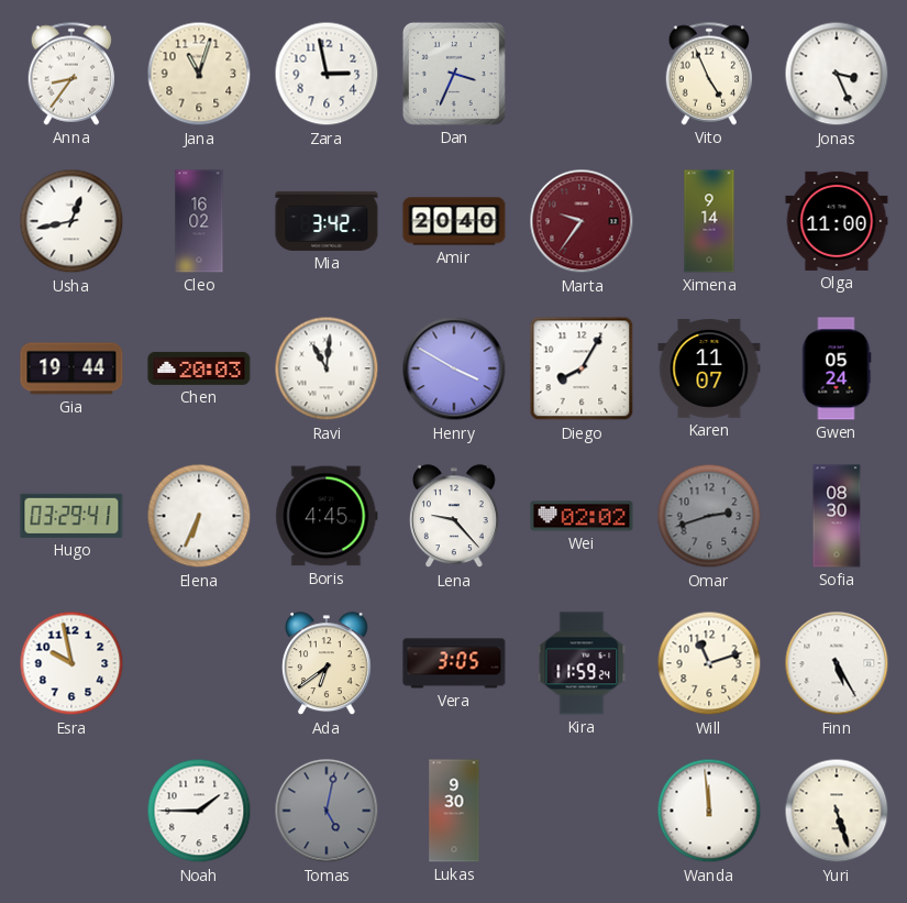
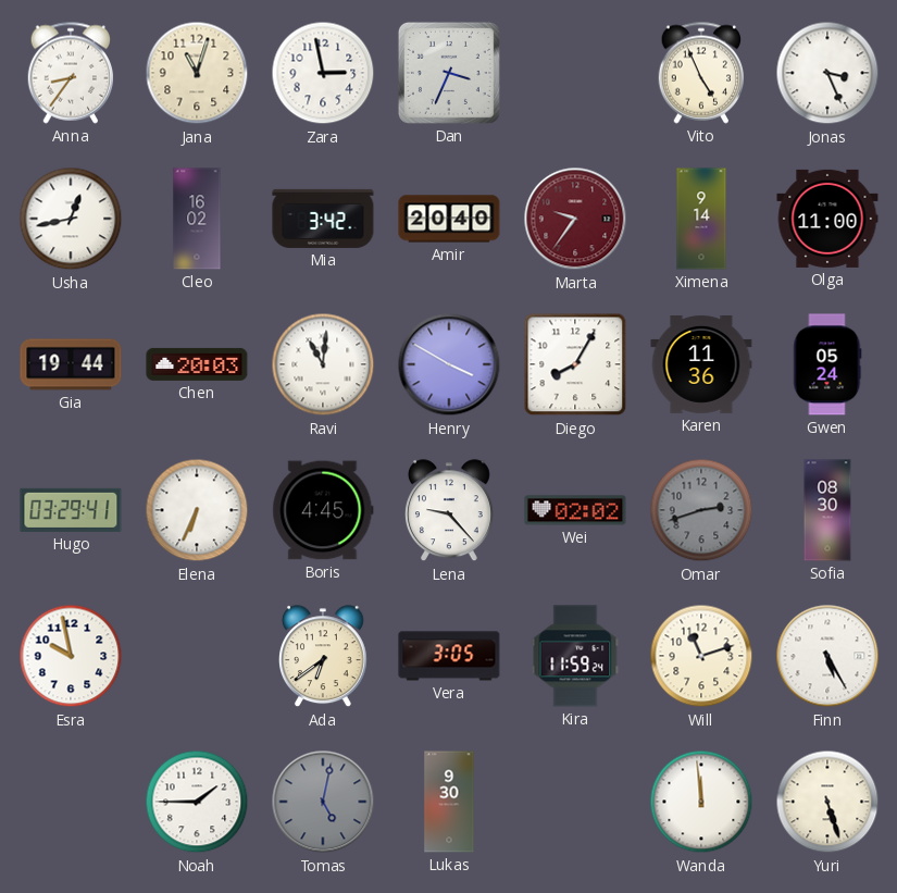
Karen: 11:07 -> 11:36 (701, 365)
